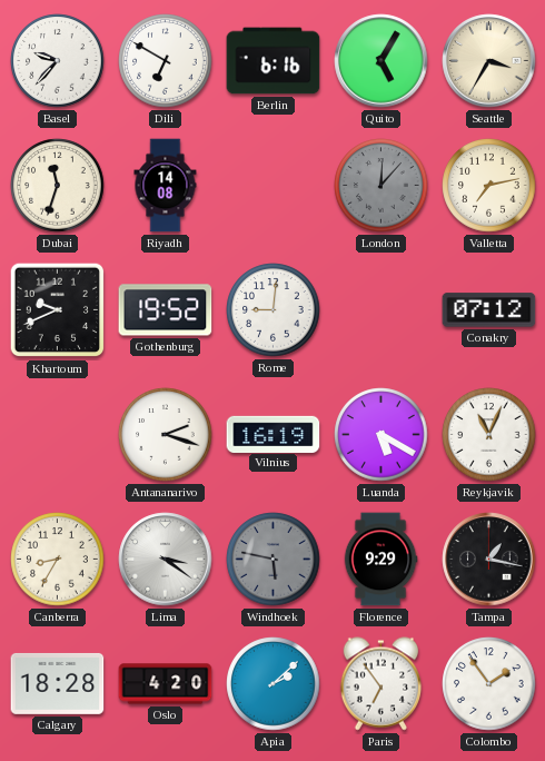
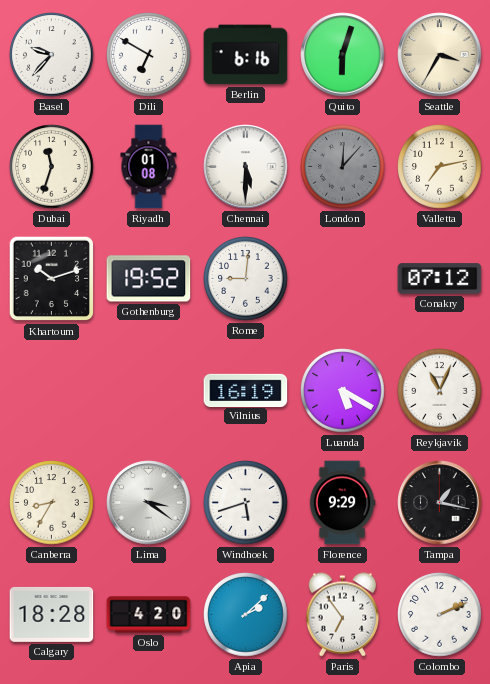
Quito: 5:05 -> 6:03 (343, 55)
Riyadh: 14:08 -> 01:08 (149, 167)
Chennai: none -> 5:30 (246, 167)
Khartoum: 9:41 -> 10:12 (52, 279)
Antananarivo: 2:18 -> none (166, 435)
Windhoek: 5:47 -> 5:42 (246, 503)
Windhoek dial: grey -> white (246, 503)
Colombo: 1:54 -> 2:11 (440, 615)
